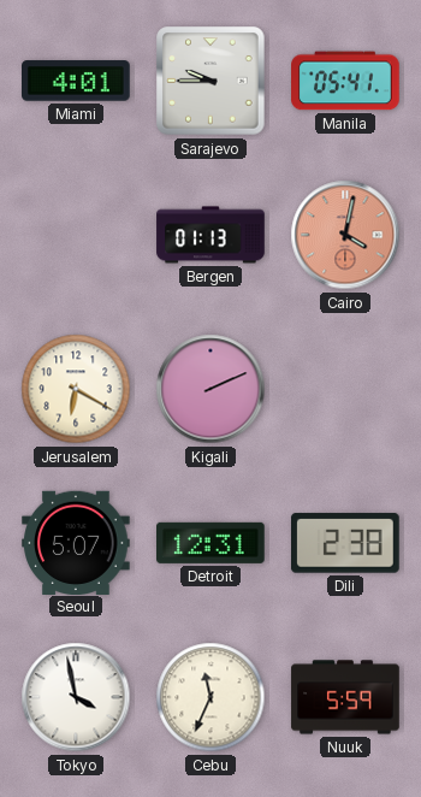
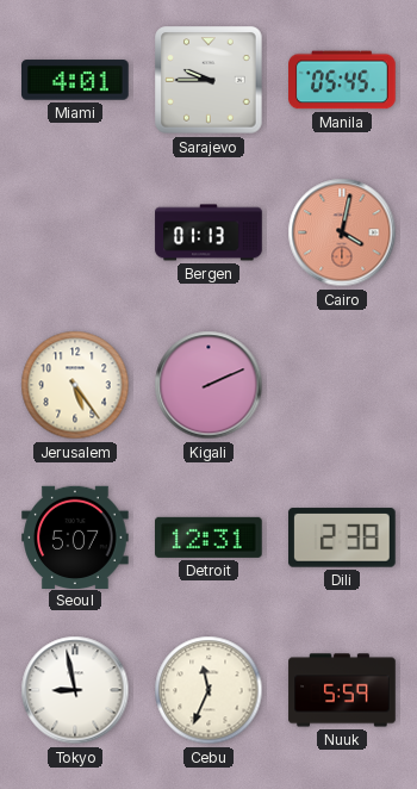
Manila: 05:41 -> 05:45 (342, 80)
Jerusalem: 6:20 -> 5:24 (75, 385)
Tokyo: 3:58 -> 8:58 (75, 690)
